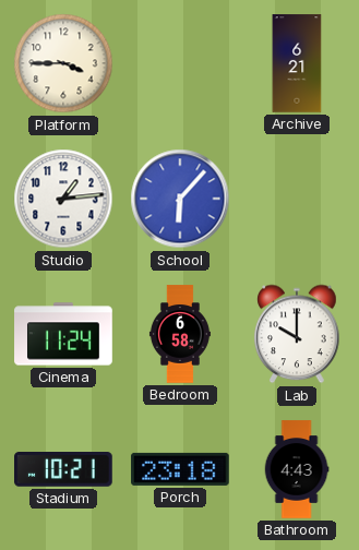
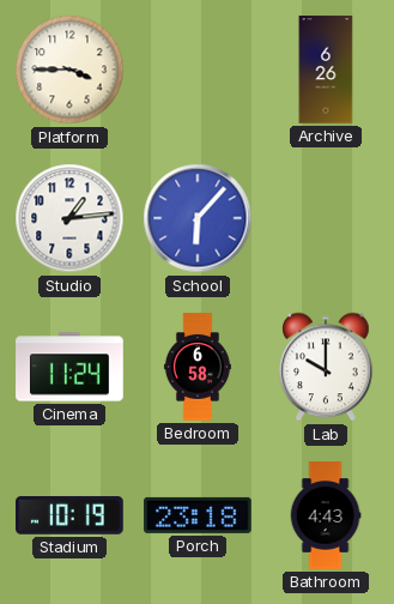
Archive: 6:21 -> 6:26 (326, 70)
Stadium: 10:21 -> 10:19 (71, 517)
